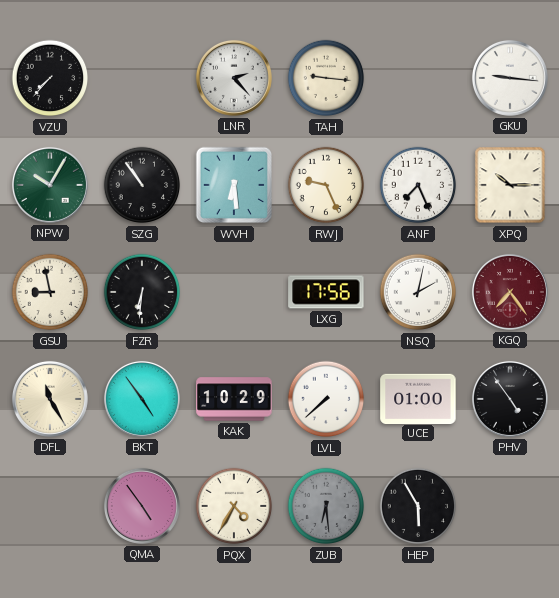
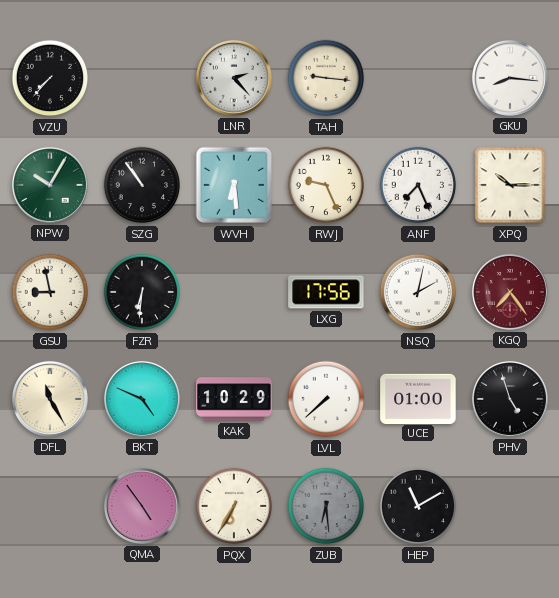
GKU: 9:16 -> 8:16 (510, 78)
BKT: 4:54 -> 4:49 (142, 399)
PHV: 4:54 -> 4:57 (510, 399)
PQX: 4:35 -> 6:35 (234, 506)
HEP: 5:55 -> 11:10 (418, 506)
